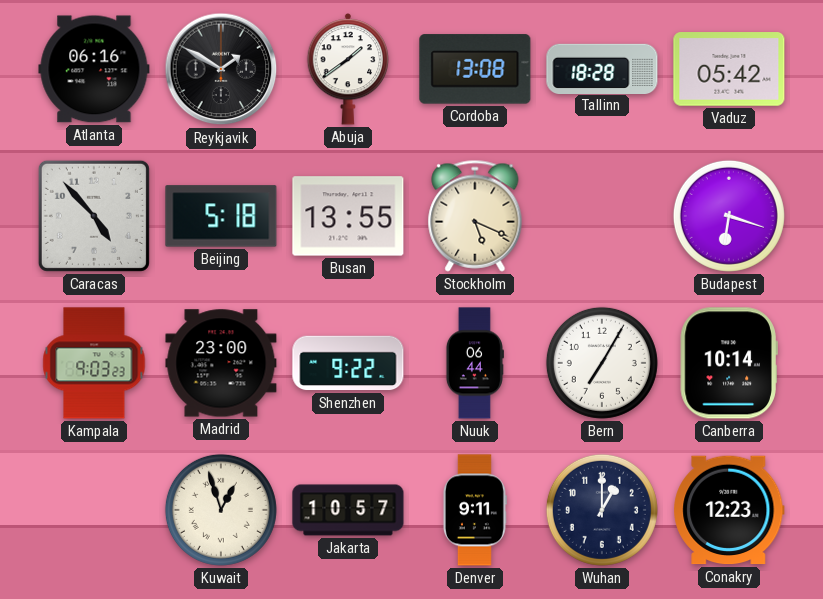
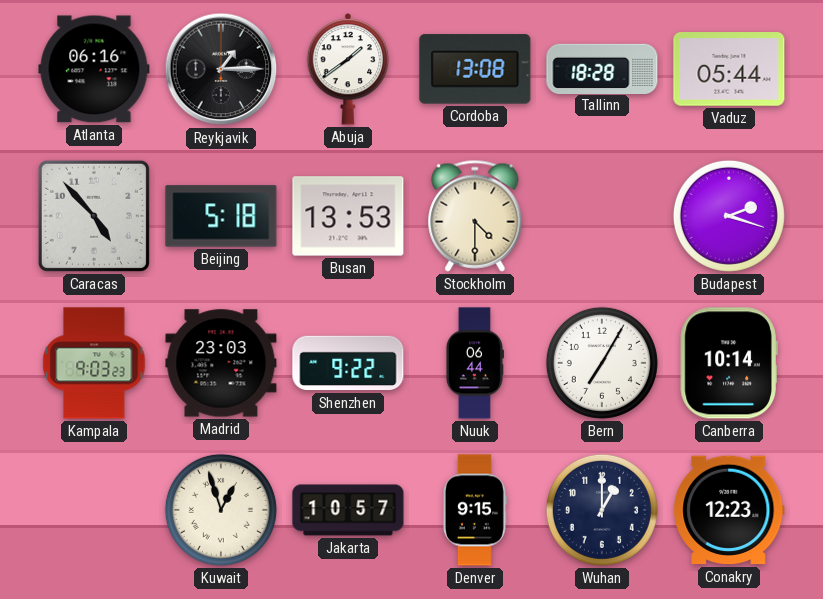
Reykjavik: 1:50 -> 1:15 (221, 69)
Vaduz: 05:42 -> 05:44 (729, 69)
Busan: 13:55 -> 13:53 (348, 216)
Stockholm: 5:19 -> 4:30 (475, 216)
Budapest: 6:18 -> 2:18 (729, 216)
Madrid: 23:00 -> 23:03 (221, 363)
Denver: 9:11 -> 9:15 (474, 510)
